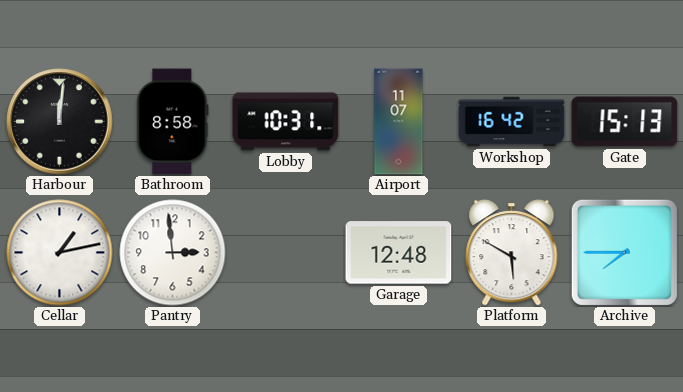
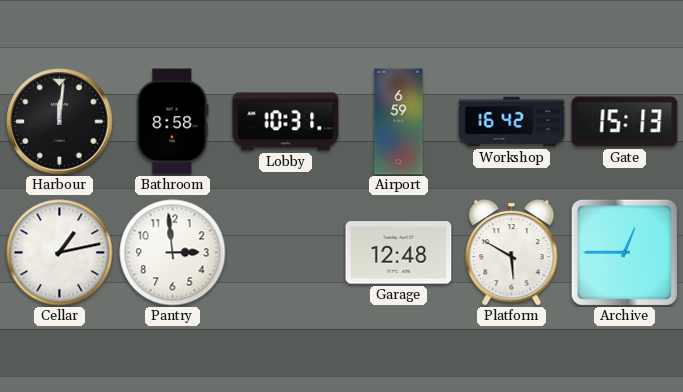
Airport: 11:07 -> 6:59 (399, 122)
Archive: 7:45 -> 12:45 (624, 252)
